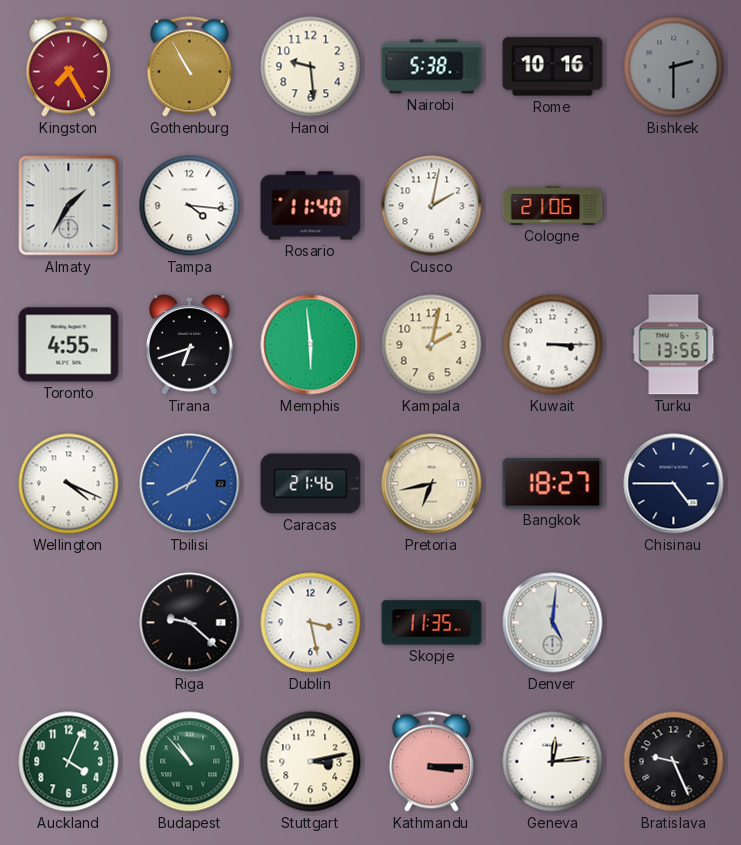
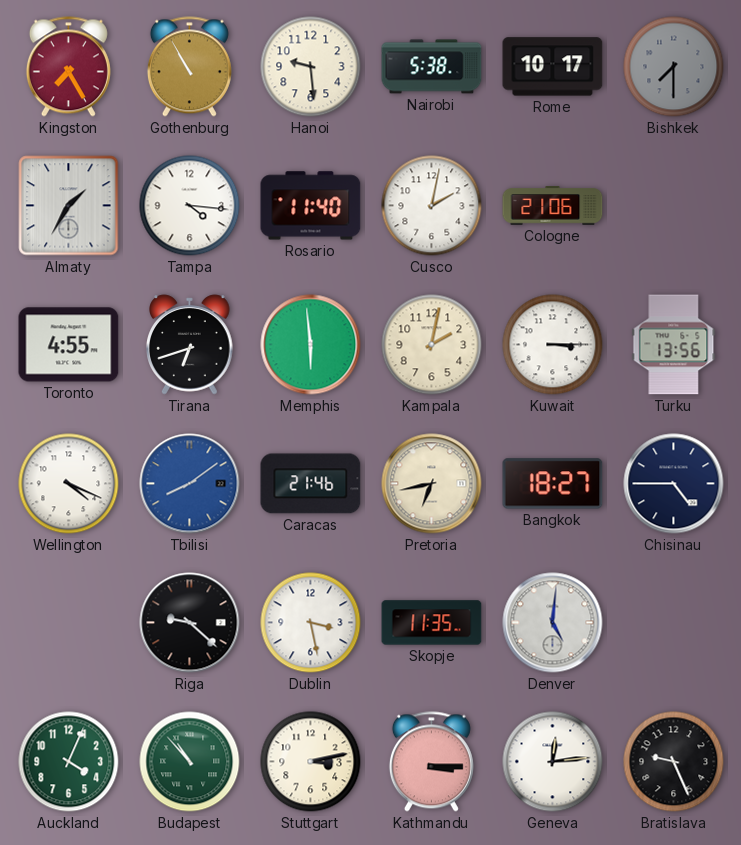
Rome: 10:16 -> 10:17 (553, 67)
Bishkek: 2:30 -> 7:30 (674, 67)
Tbilisi: 8:05 -> 8:09 (190, 484)
